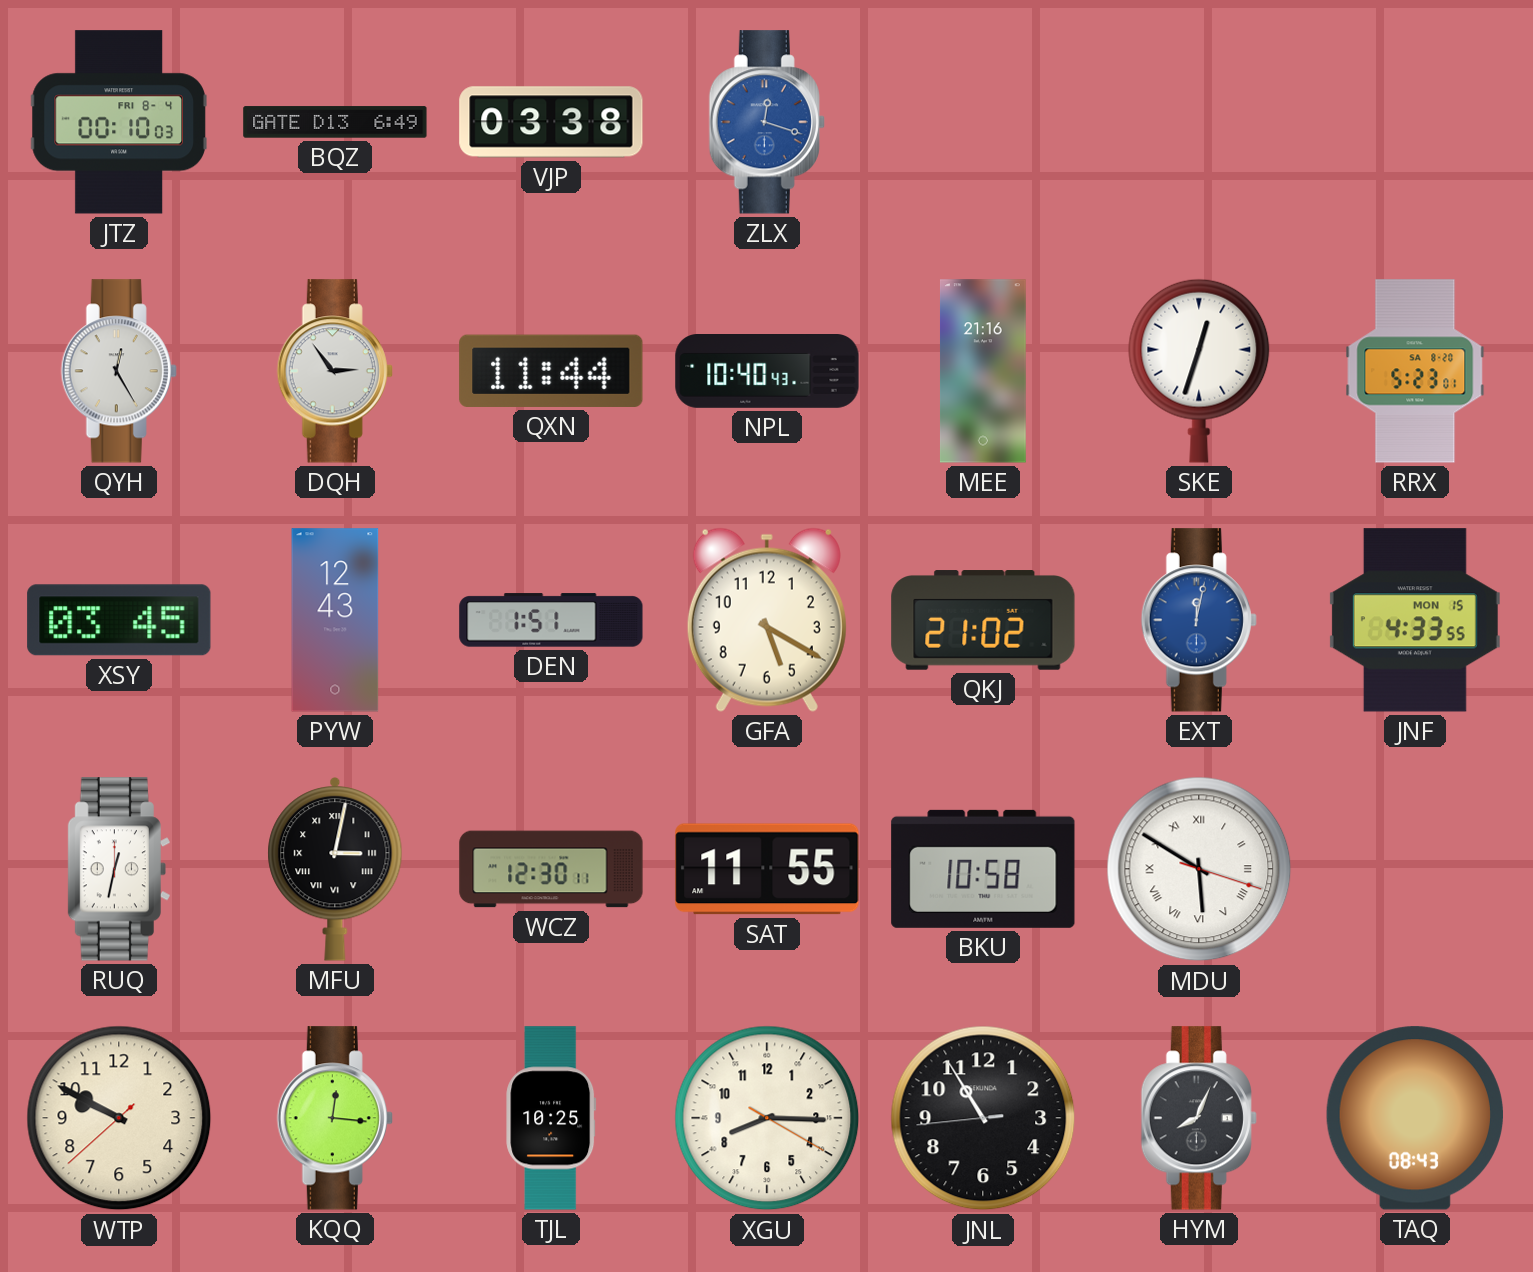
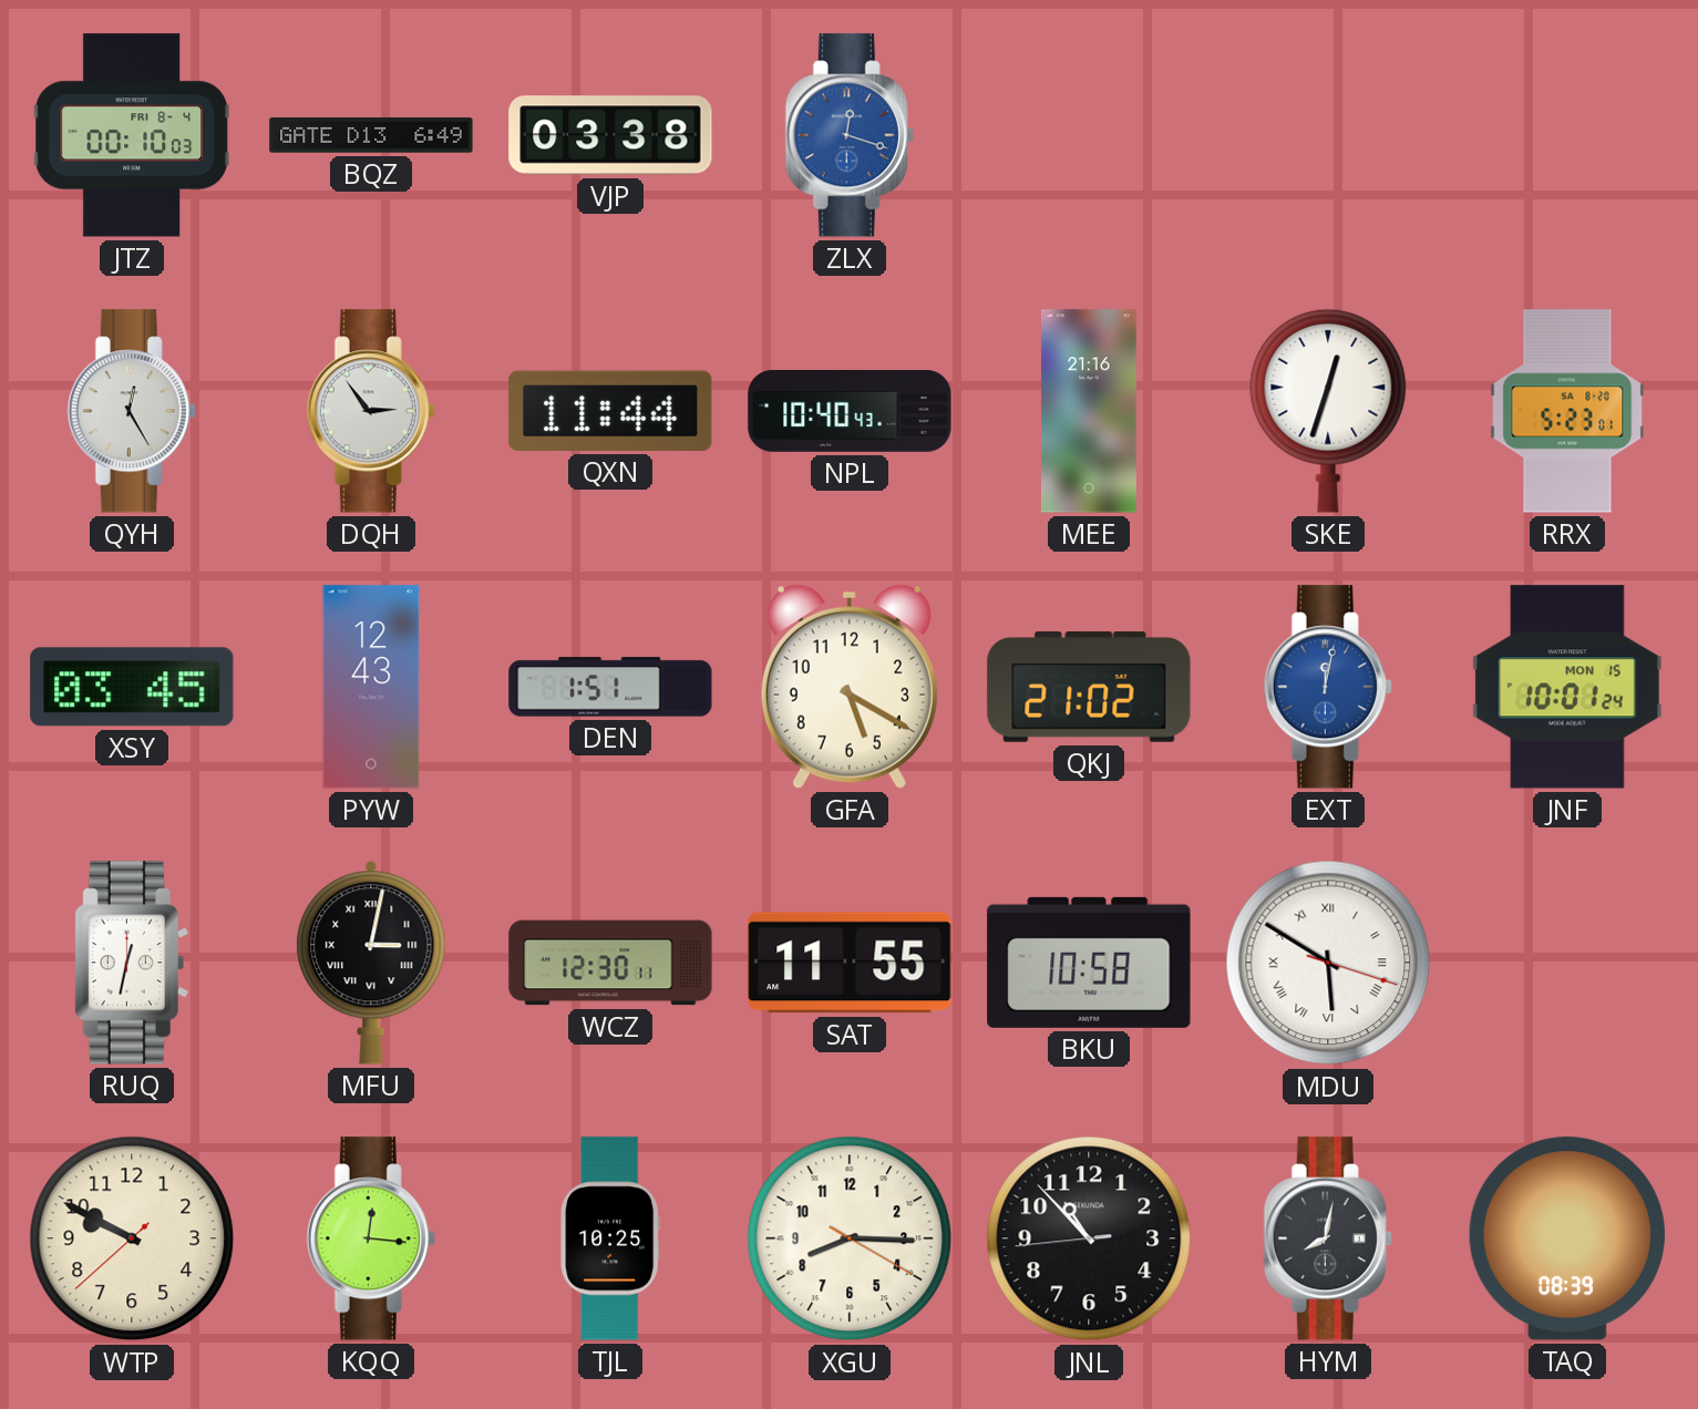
JNF: 4:33 -> 10:01 (1567, 687)
JNL: 10:54 -> 10:52 (1089, 1238)
HYM: 8:04 -> 8:02 (1328, 1238)
TAQ: 08:43 -> 08:39 (1567, 1238)
